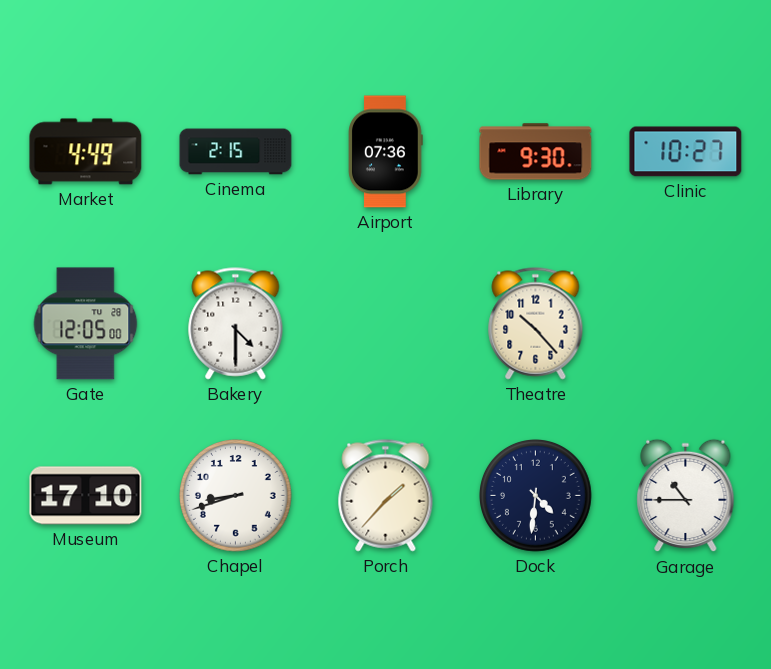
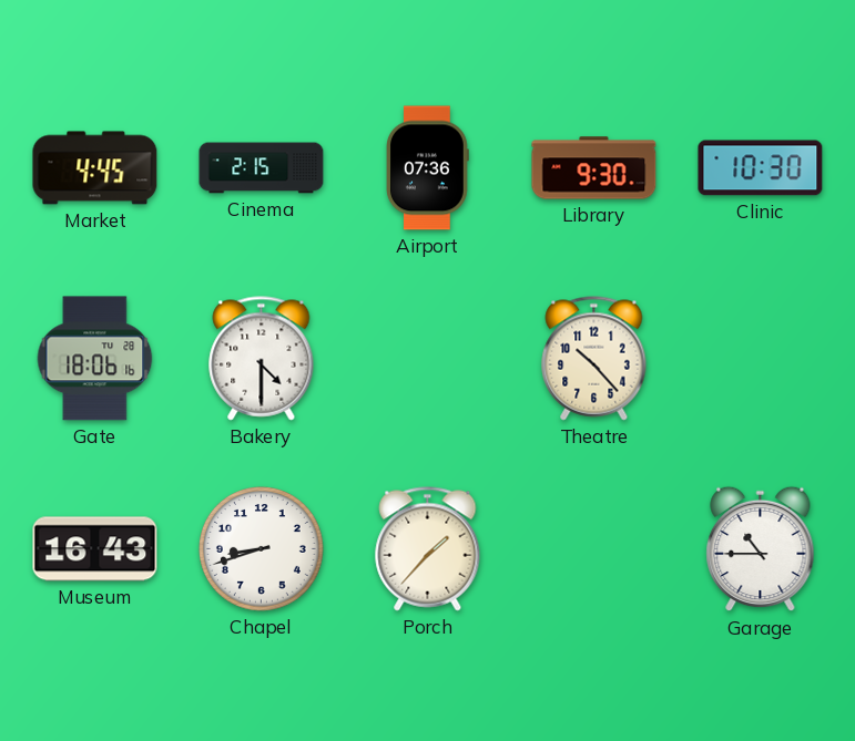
Market: 4:49 -> 4:45 (95, 168)
Clinic: 10:27 -> 10:30 (761, 168)
Gate: 12:05 -> 18:06 (95, 359)
Museum: 17:10 -> 16:43 (95, 549)
Dock: 4:31 -> none (536, 496)
